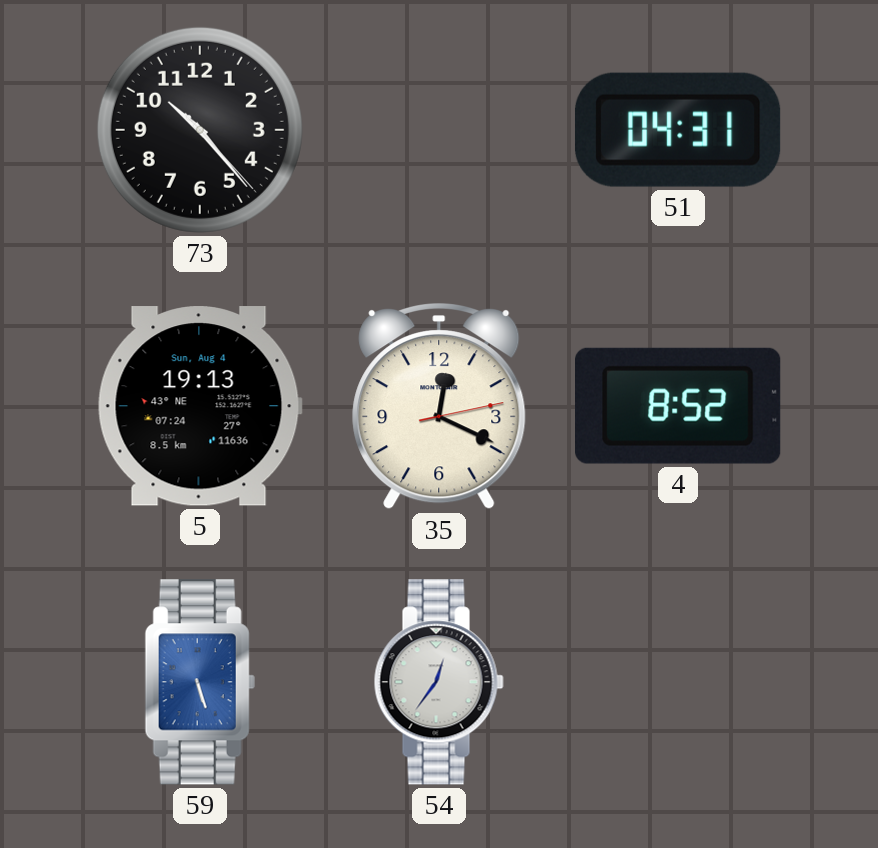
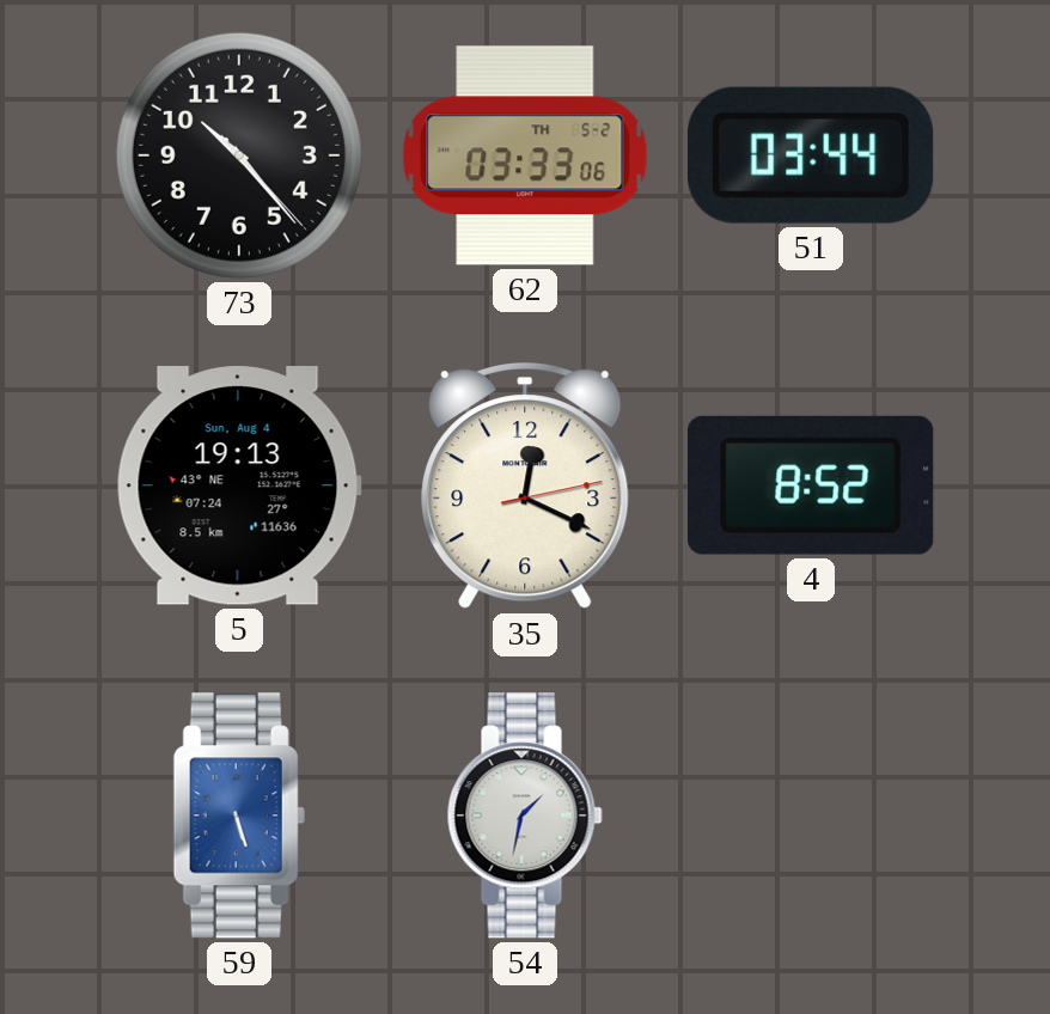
62: none -> 03:33 (525, 155)
51: 04:31 -> 03:44 (811, 155)
54: 12:36 -> 1:32 (525, 816)
